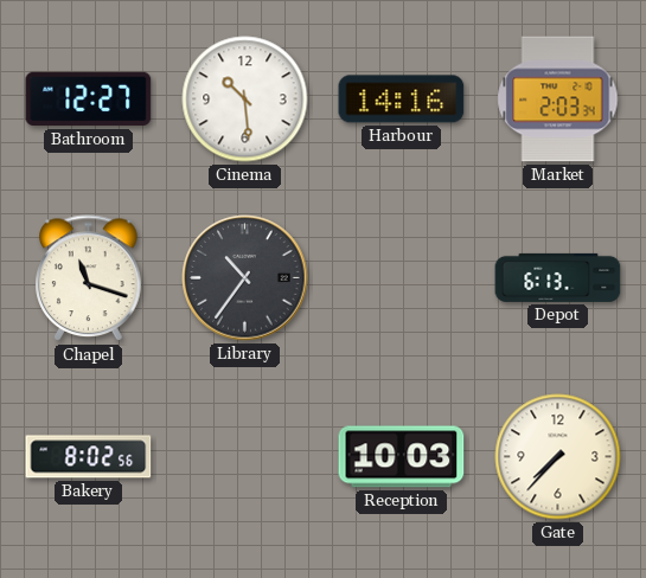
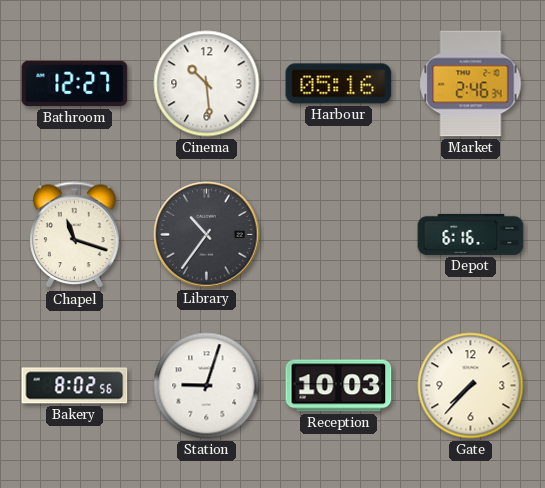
Harbour: 14:16 -> 05:16 (339, 84)
Market: 2:03 -> 2:46 (471, 84)
Depot: 6:13 -> 6:16 (471, 234)
Station: none -> 9:03 (207, 386)
